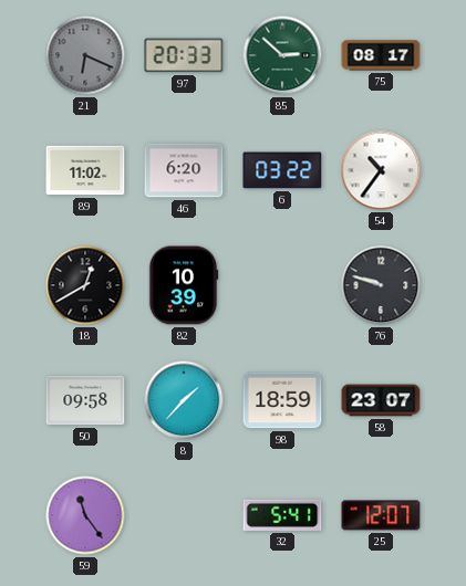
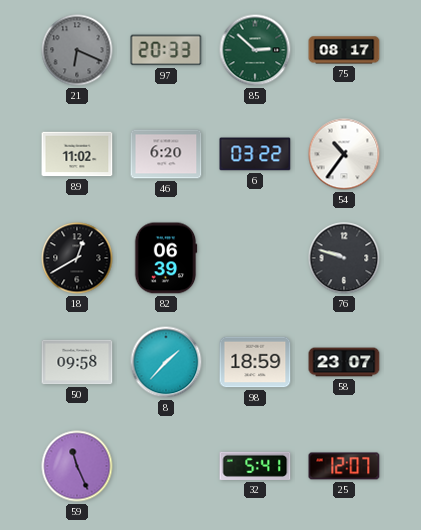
82: 10:39 -> 06:39 (166, 258)
59: 11:24 -> 11:26 (77, 466)
